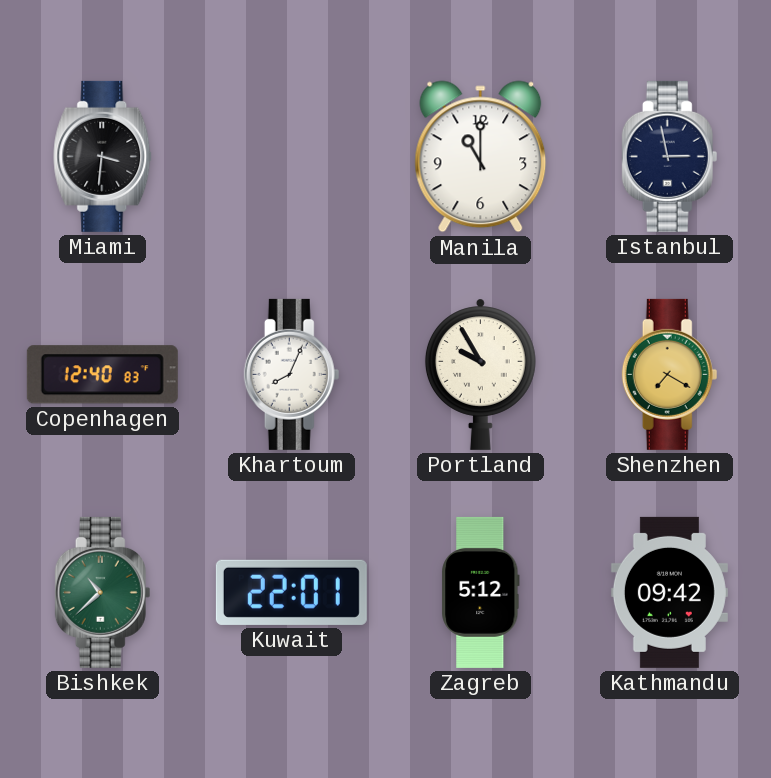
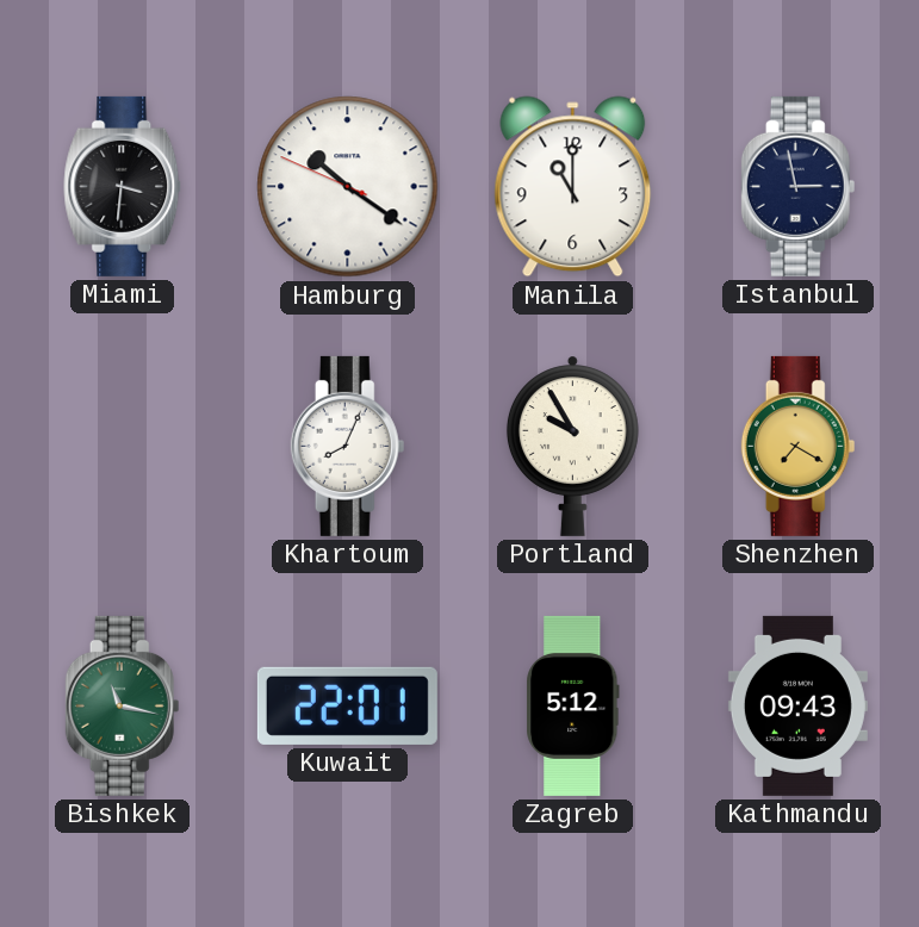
Hamburg: none -> 10:20 (348, 187)
Copenhagen: 12:40 -> none (102, 375)
Bishkek: 10:38 -> 11:17 (123, 705)
Kathmandu: 09:42 -> 09:43 (797, 705)
